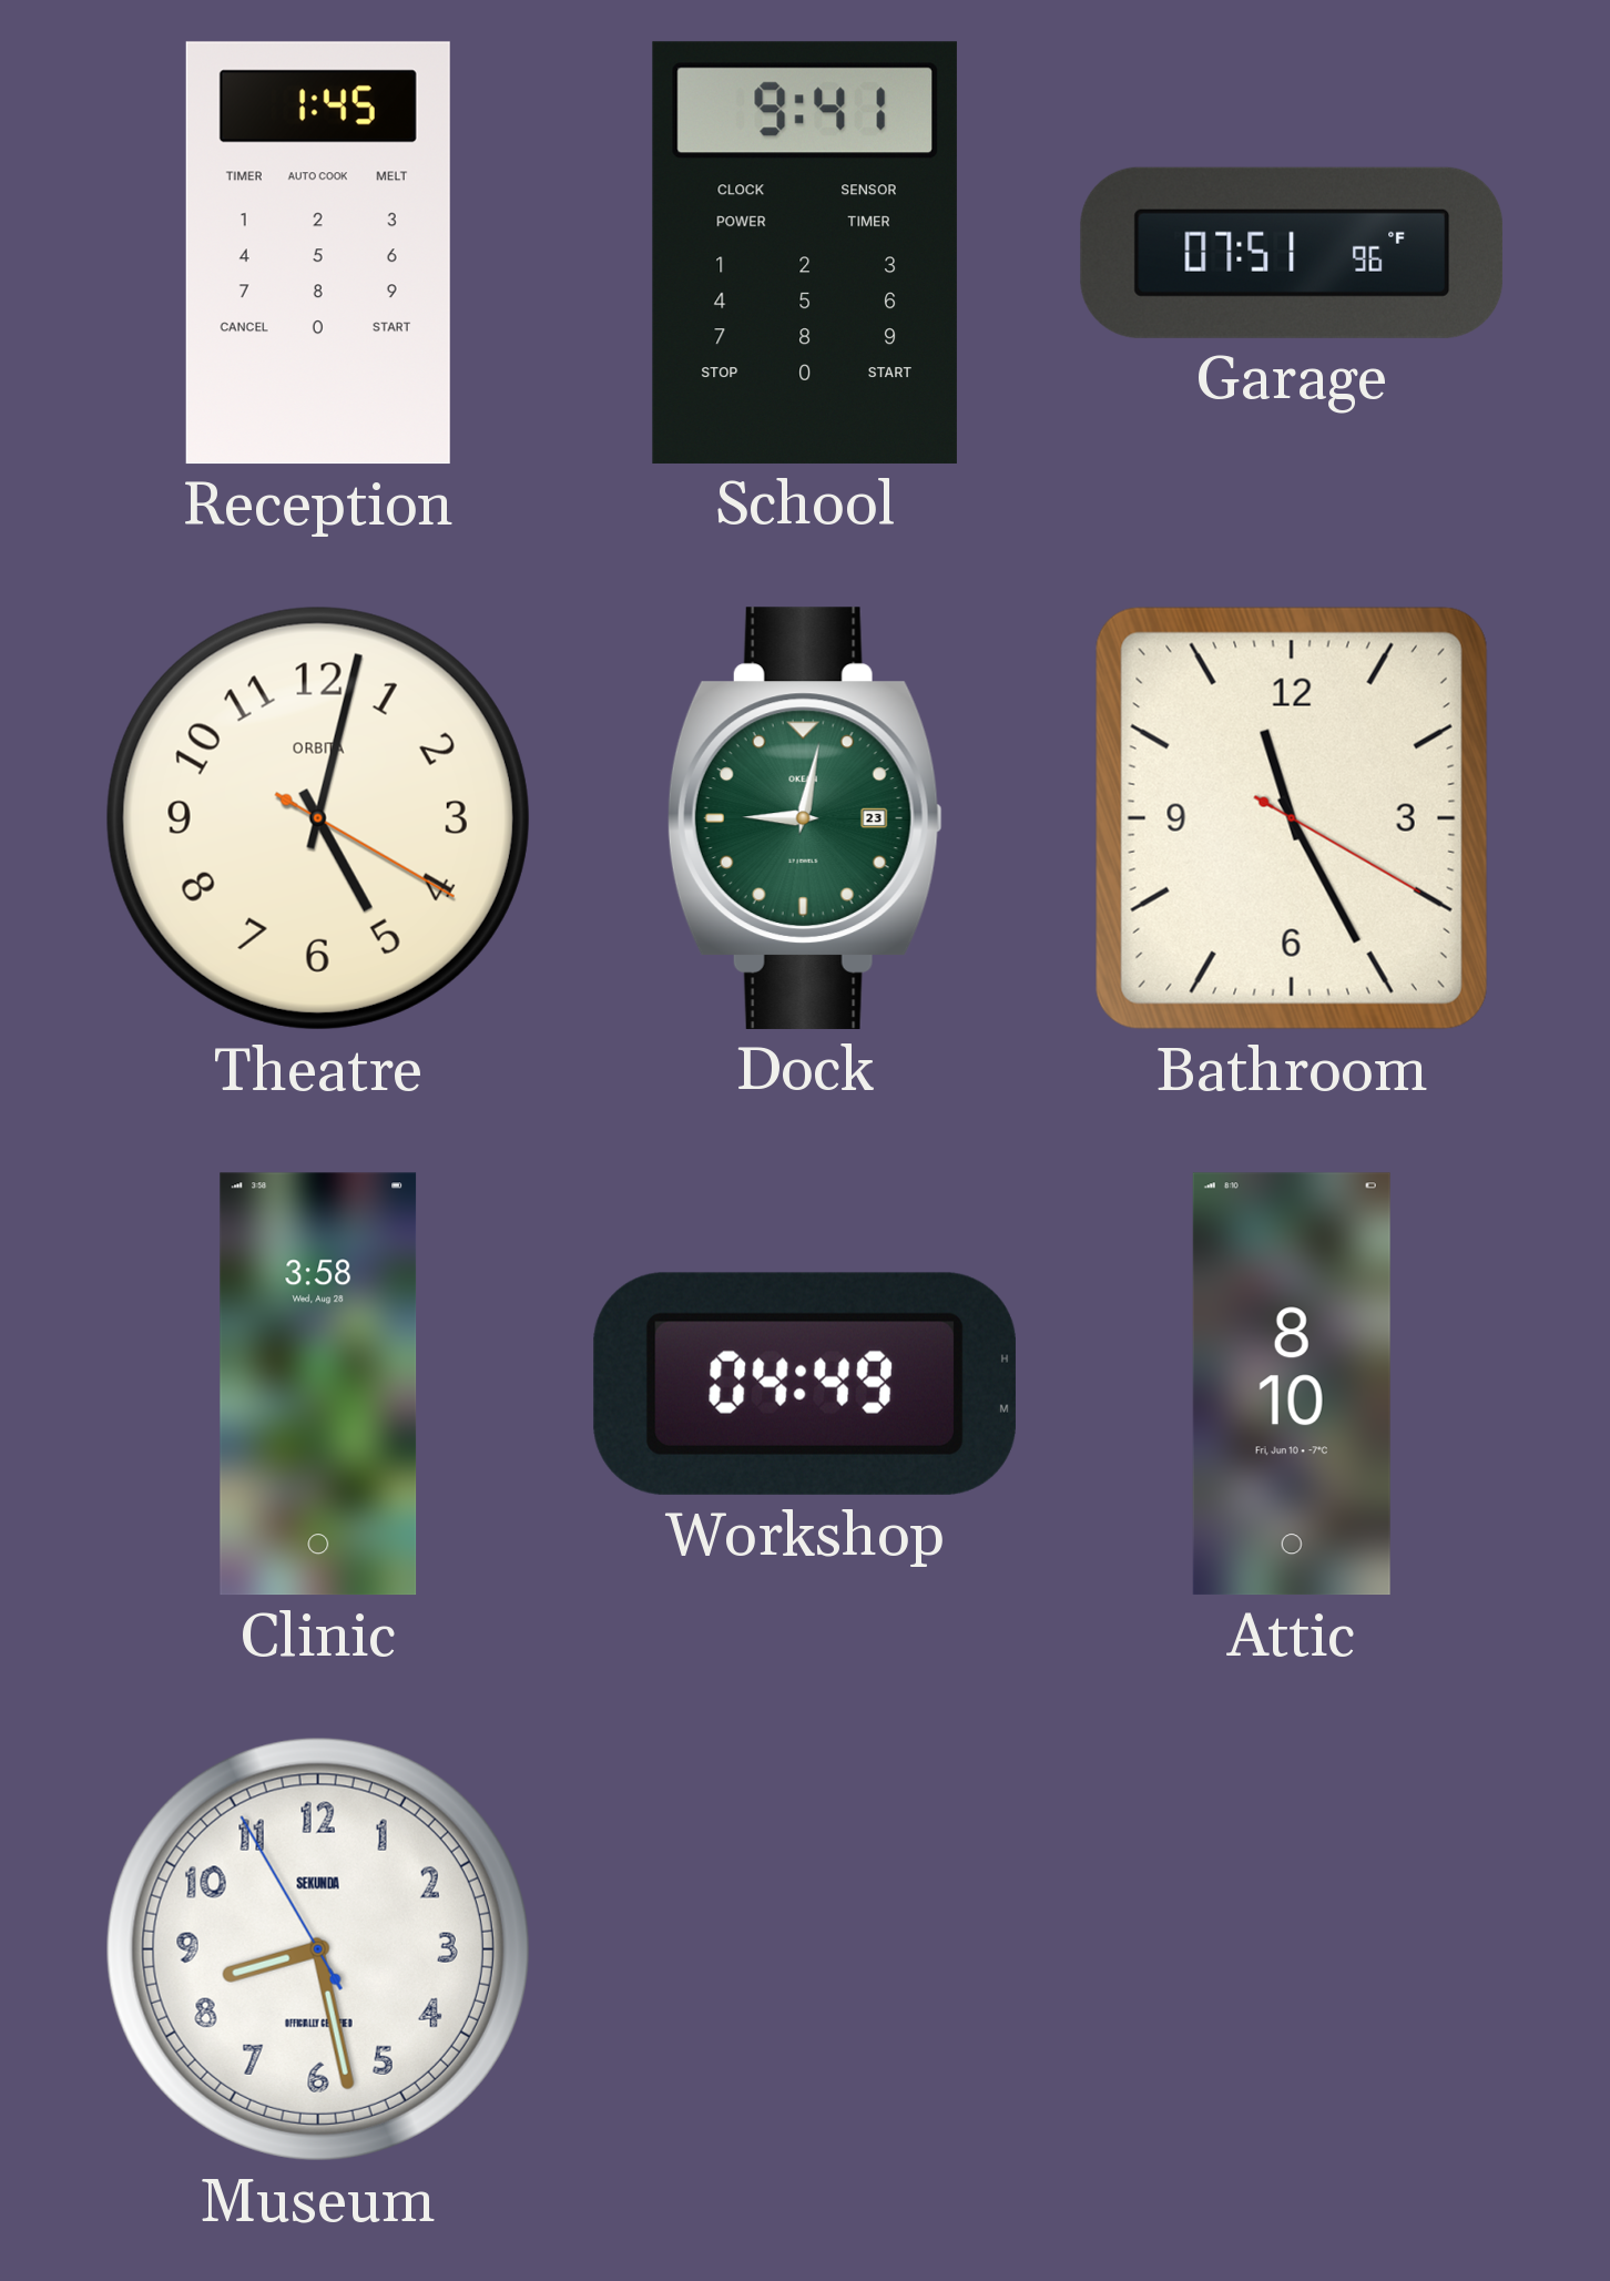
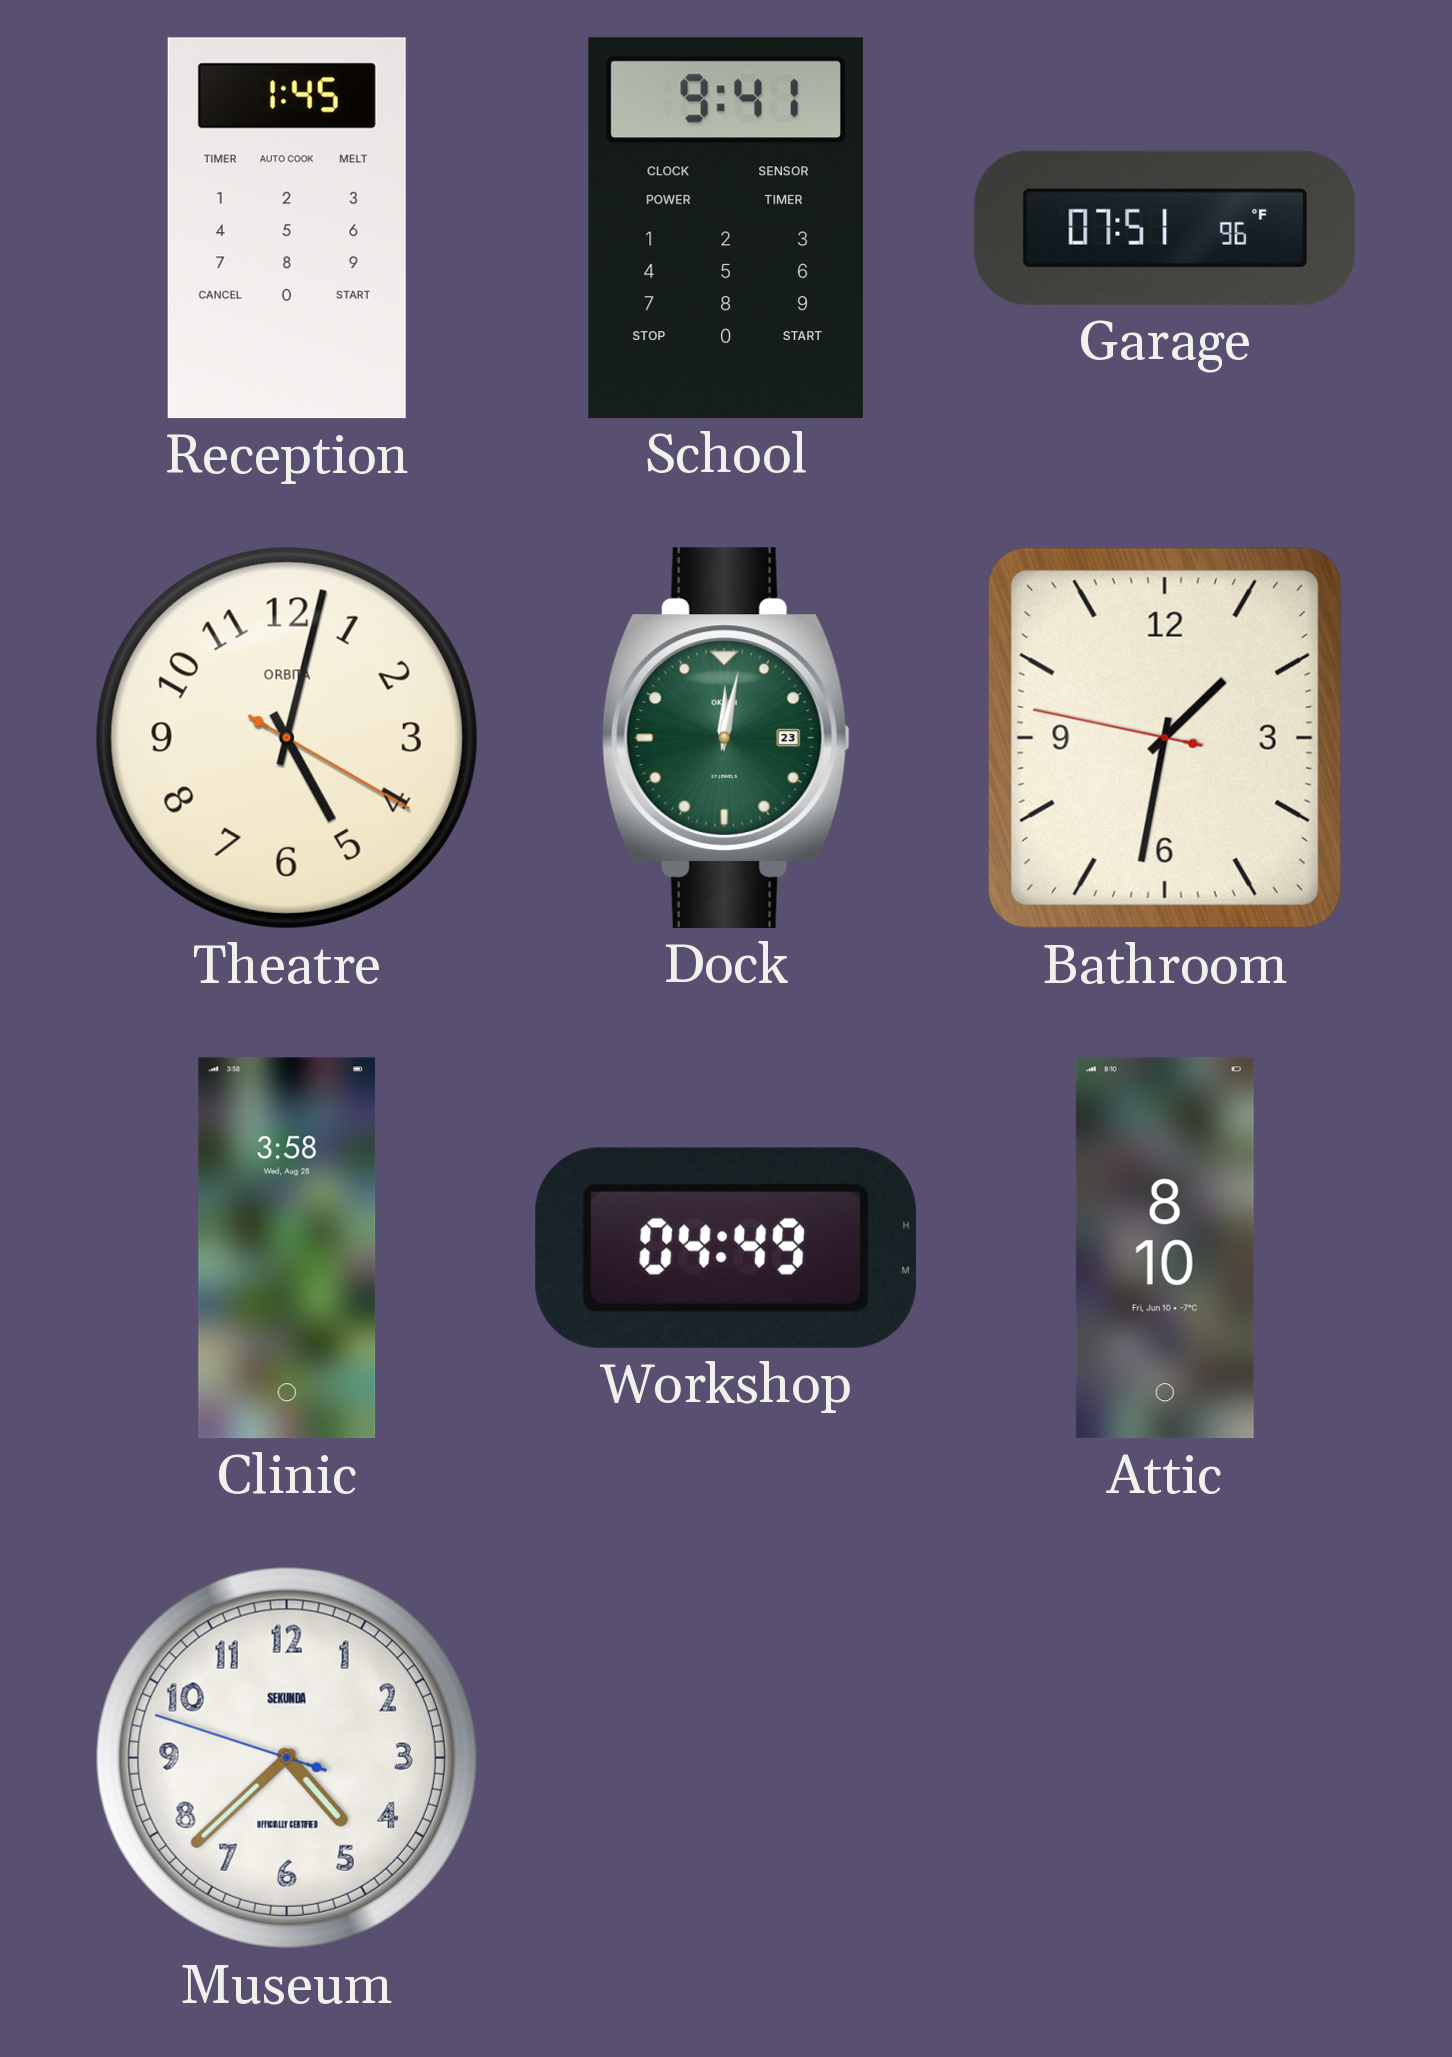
Dock: 9:02 -> 12:02 (726, 738)
Bathroom: 11:25 -> 1:31 (1165, 738)
Museum: 8:27 -> 4:37 (287, 1758)
